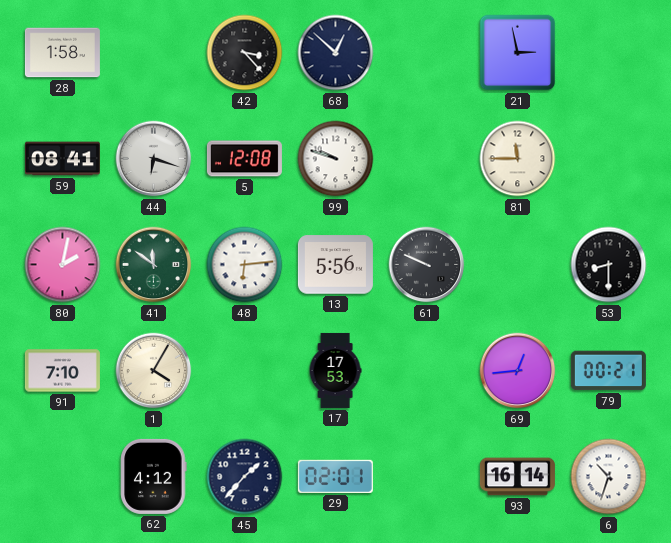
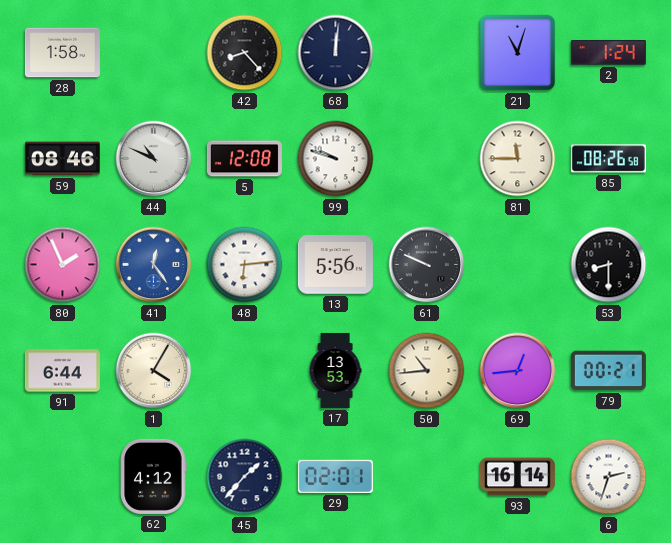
42: 3:23 -> 8:23 (245, 53)
68: 12:52 -> 12:01 (336, 53)
21: 2:58 -> 11:03 (518, 53)
2: none -> 1:24 (608, 52)
59: 08:41 -> 08:46 (62, 159)
44: 6:18 -> 10:49 (154, 159)
85: none -> 08:26 (608, 159)
80: 2:02 -> 1:56 (63, 265)
41: 11:51 -> 12:24 (154, 265)
41 dial: green -> blue (154, 265)
91: 7:10 -> 6:44 (62, 371)
17: 17:53 -> 13:53 (335, 370)
50: none -> 10:44 (427, 371)
6: 10:33 -> 2:33 (609, 477)
